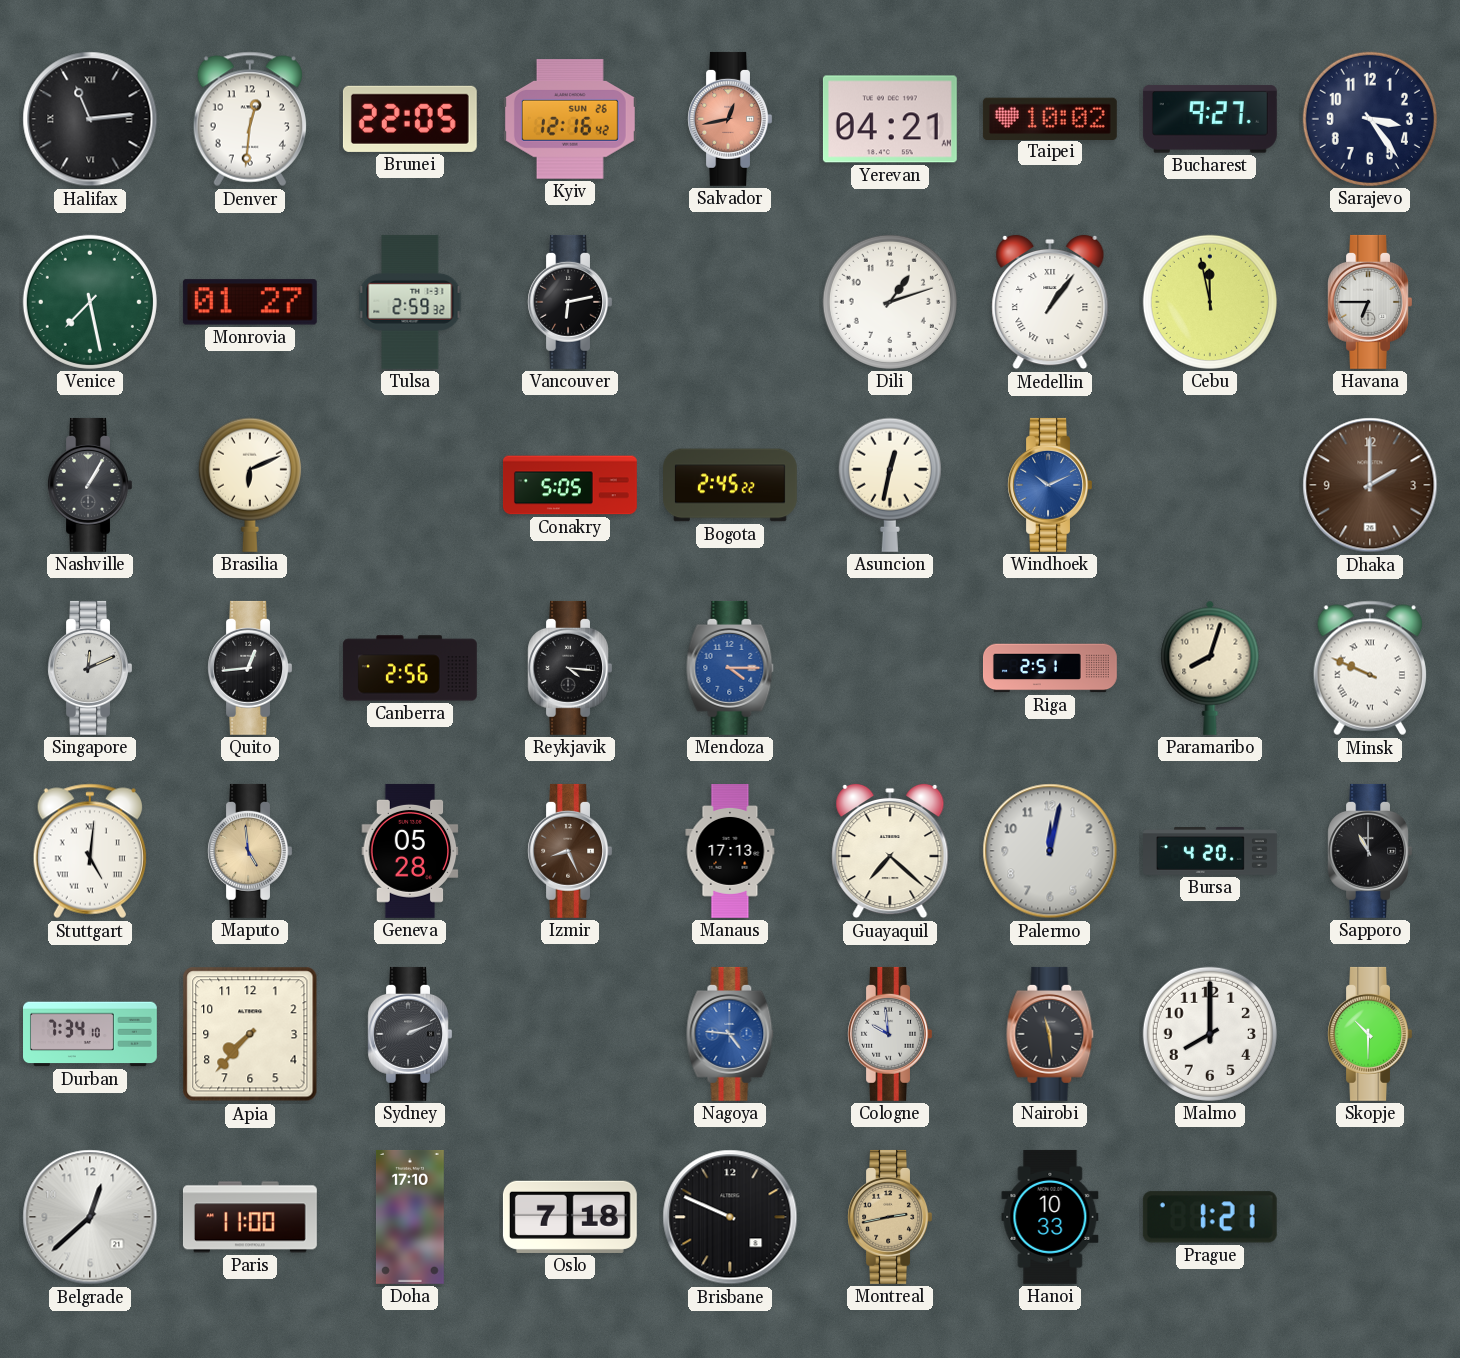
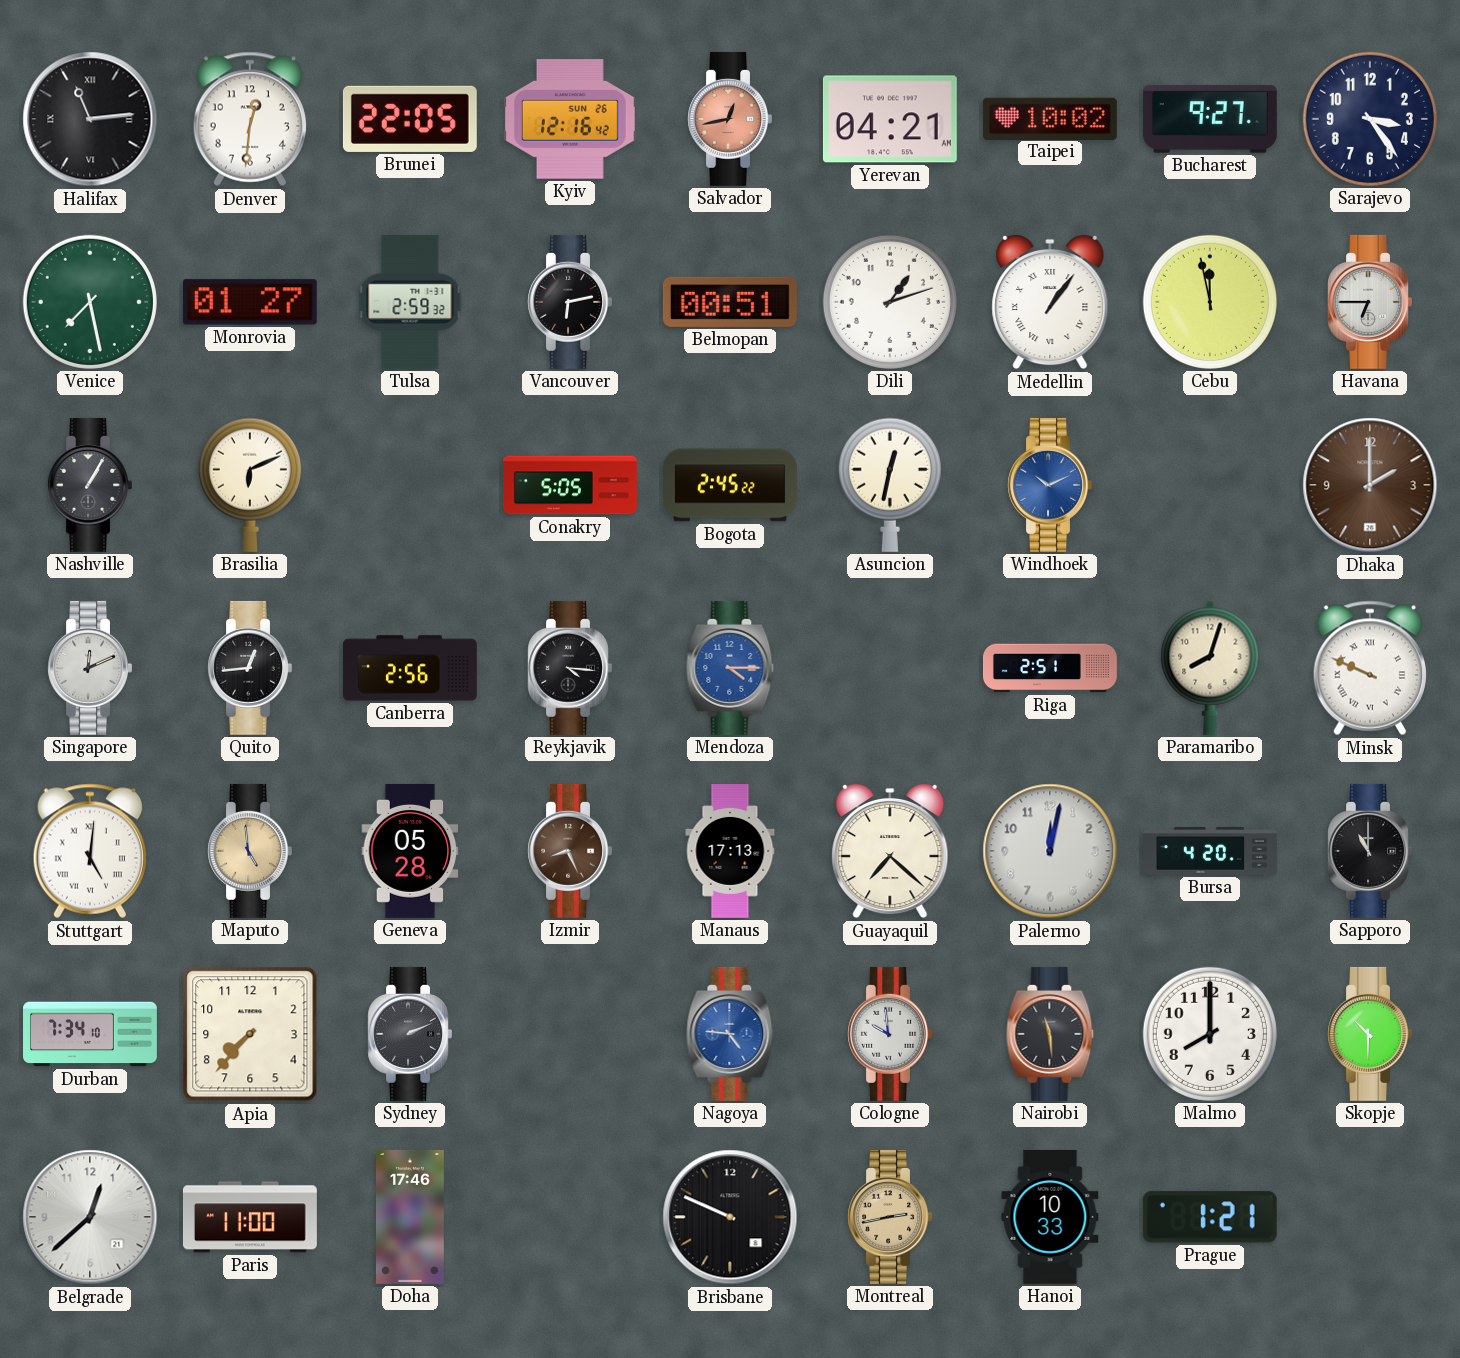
Belmopan: none -> 00:51 (730, 302)
Doha: 17:10 -> 17:46 (410, 1217)
Oslo: 7:18 -> none (570, 1217)
